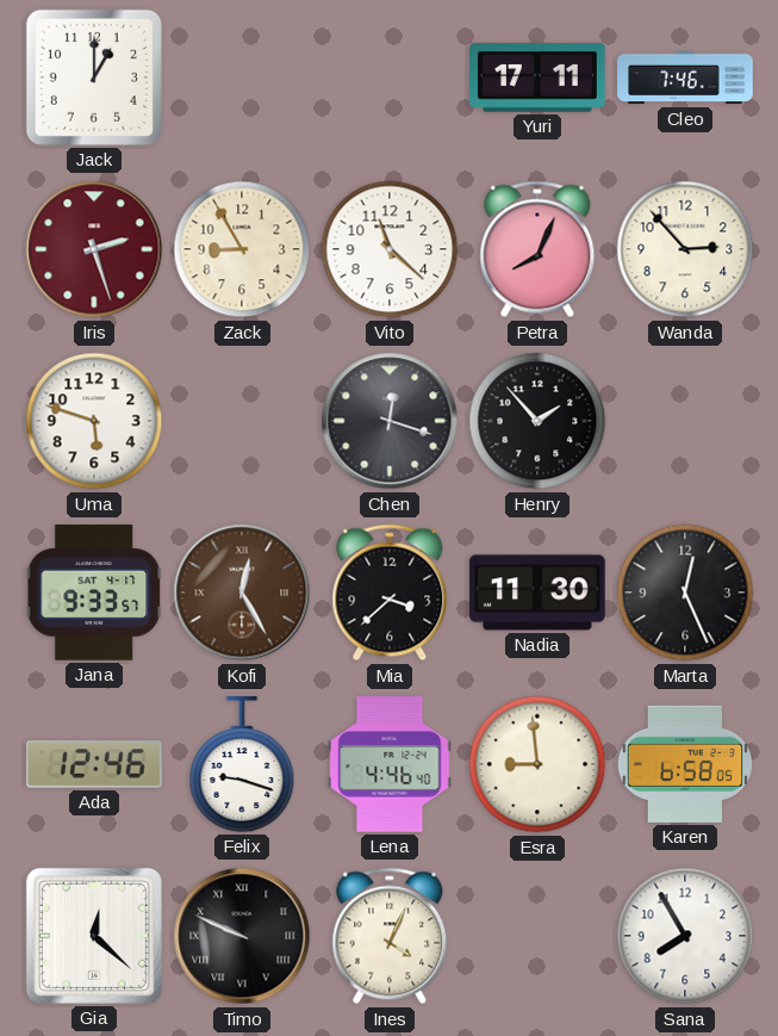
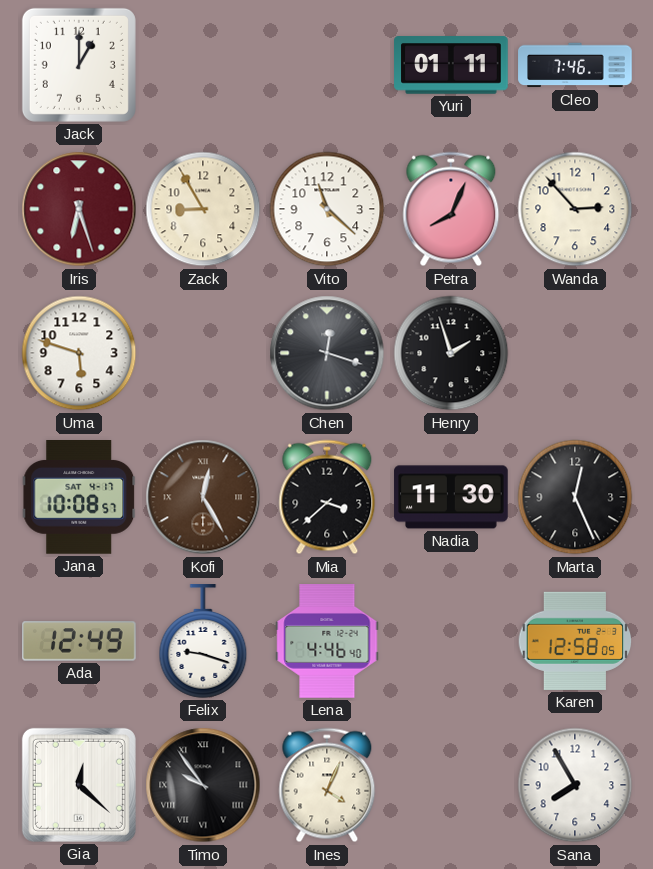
Yuri: 17:11 -> 01:11 (451, 65)
Iris: 2:27 -> 6:27 (79, 209)
Henry: 1:53 -> 1:57 (451, 353)
Jana: 9:33 -> 10:08 (79, 497)
Ada: 12:46 -> 12:49 (79, 641)
Esra: 8:59 -> none (537, 764)
Karen: 6:58 -> 12:58 (575, 641)
Timo: 9:49 -> 9:54 (203, 785)
